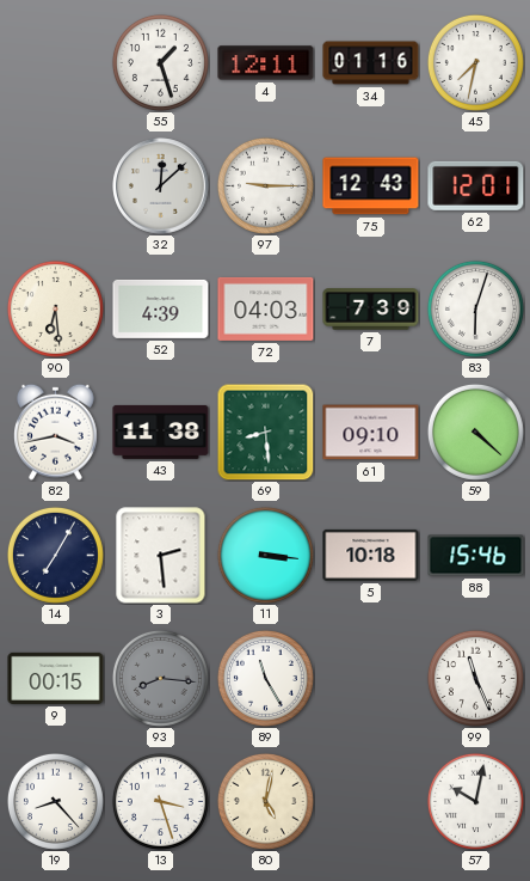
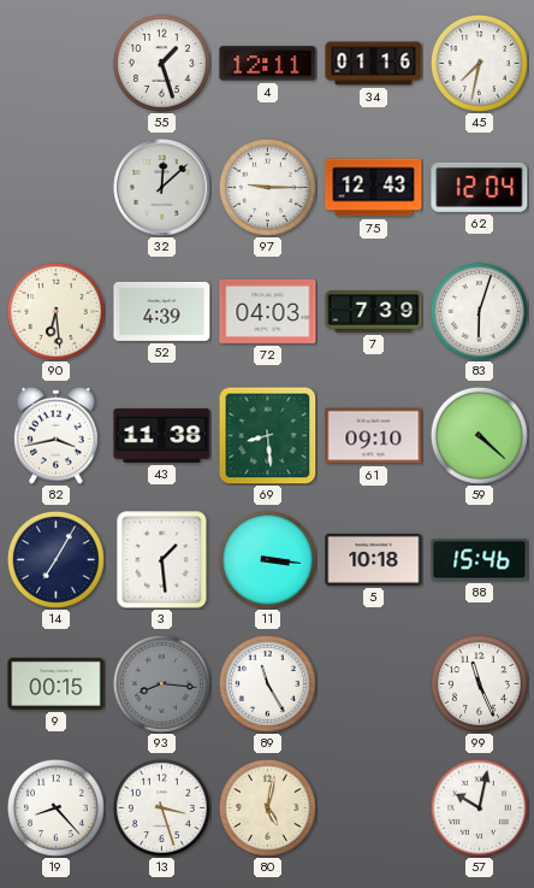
62: 12:01 -> 12:04 (480, 187)
3: 2:29 -> 1:29 (162, 560)
